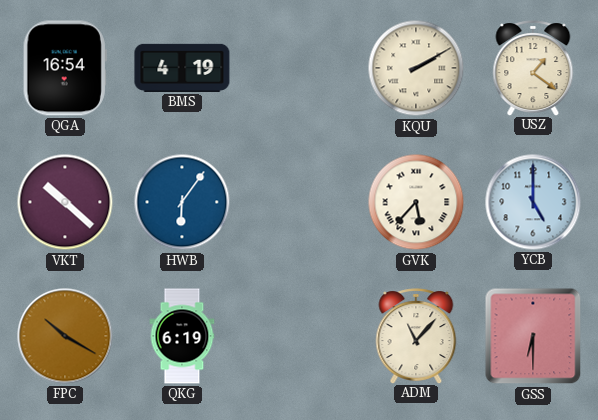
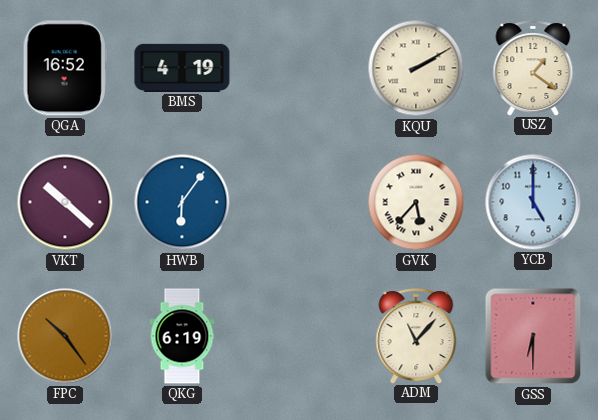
QGA: 16:54 -> 16:52 (65, 68)
FPC: 10:20 -> 10:24 (65, 336)
